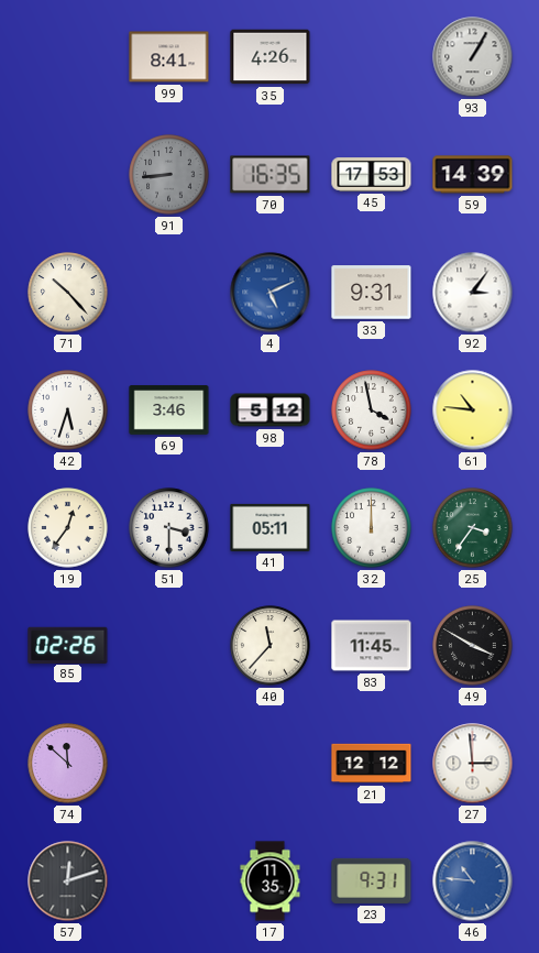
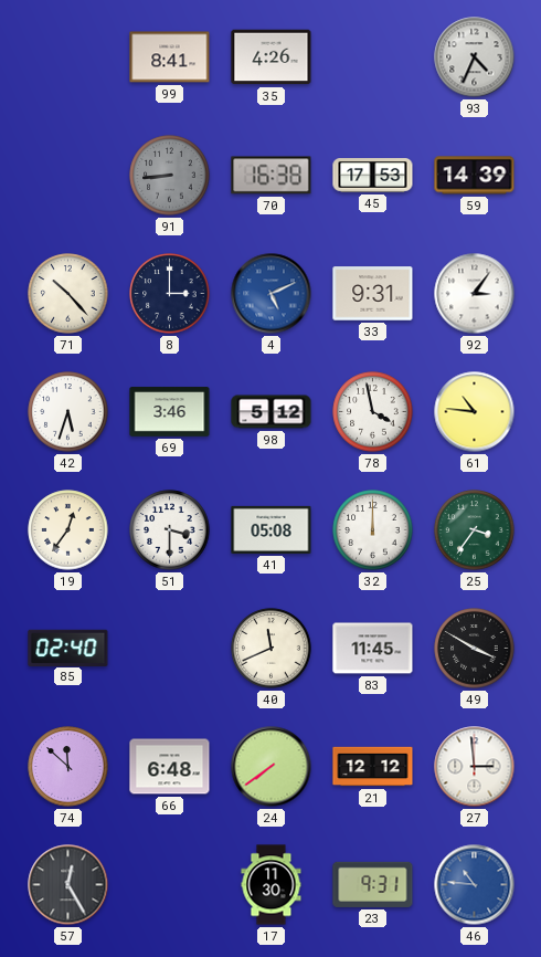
93: 1:05 -> 4:34 (475, 57)
70: 16:35 -> 16:38 (272, 176)
8: none -> 3:00 (170, 294)
41: 05:11 -> 05:08 (272, 529)
85: 02:26 -> 02:40 (68, 648)
40: 11:37 -> 11:41 (272, 649)
66: none -> 6:48 (170, 767)
24: none -> 7:39 (272, 767)
57: 12:12 -> 12:25 (68, 885)
17: 11:35 -> 11:30 (272, 885)
